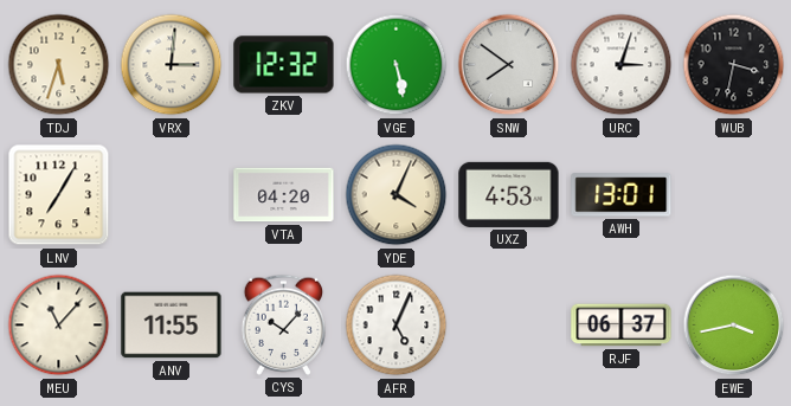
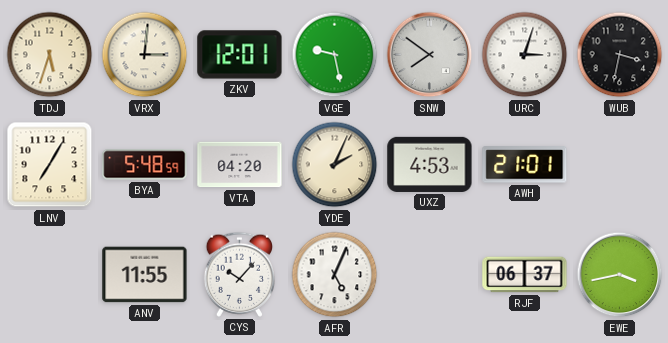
ZKV: 12:32 -> 12:01 (240, 55)
VGE: 5:28 -> 9:28 (335, 55)
BYA: none -> 5:48 (145, 165)
YDE: 4:04 -> 2:04 (335, 165)
AWH: 13:01 -> 21:01 (525, 165)
MEU: 11:07 -> none (59, 326)
